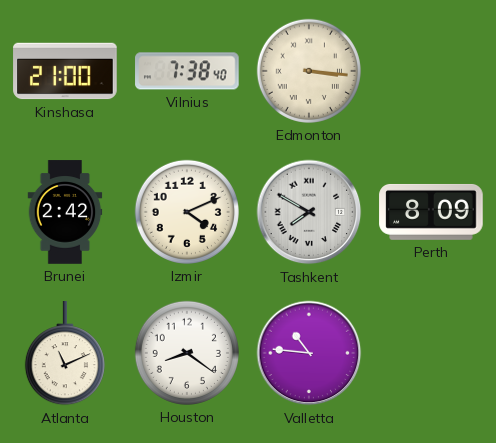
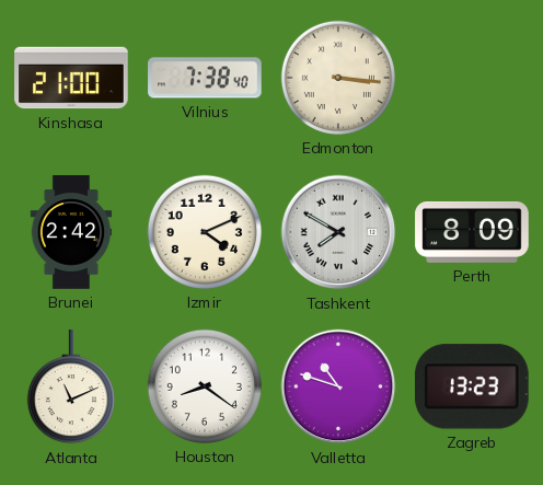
Valletta: 10:46 -> 10:48 (338, 386)
Zagreb: none -> 13:23 (472, 386)
